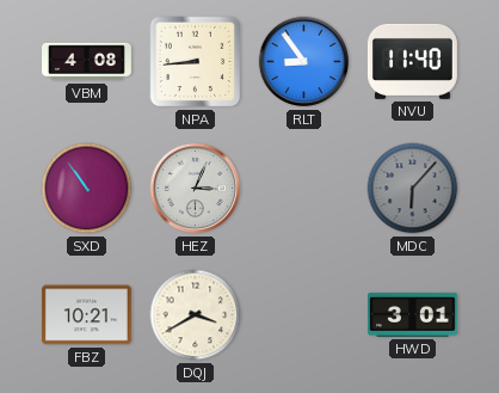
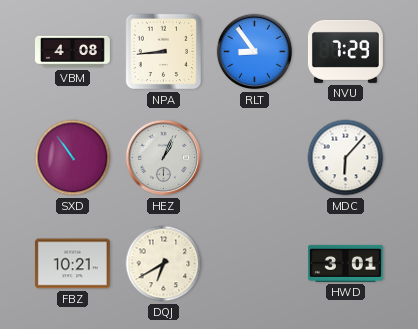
NVU: 11:40 -> 7:29 (345, 51)
HEZ: 3:04 -> 1:04 (164, 158)
MDC dial: grey -> white (346, 158)
DQJ: 3:40 -> 6:40 (164, 264)
